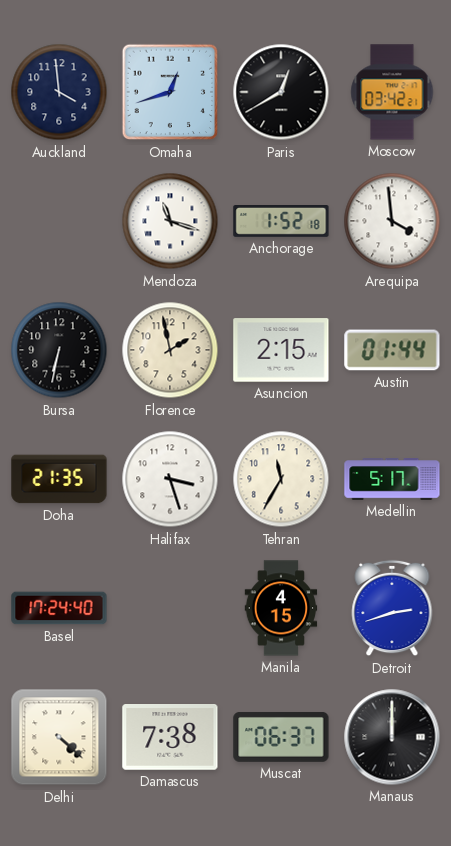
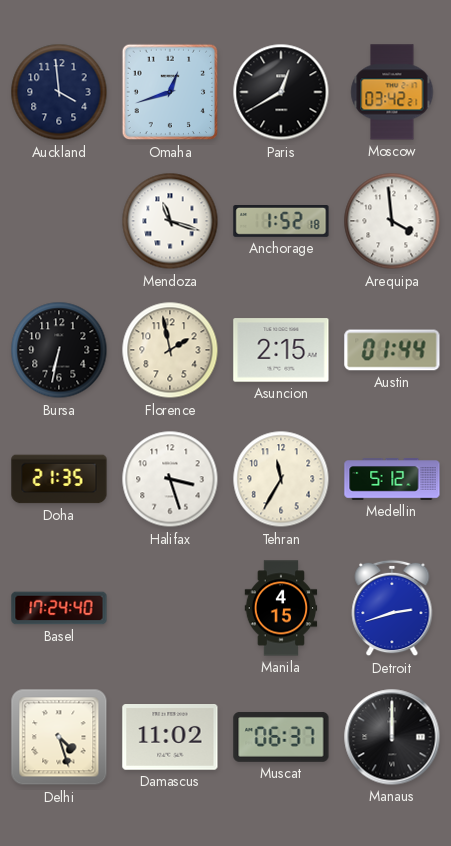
Medellin: 5:17 -> 5:12 (392, 479)
Delhi: 4:22 -> 4:27 (59, 737)
Damascus: 7:38 -> 11:02 (170, 737)
